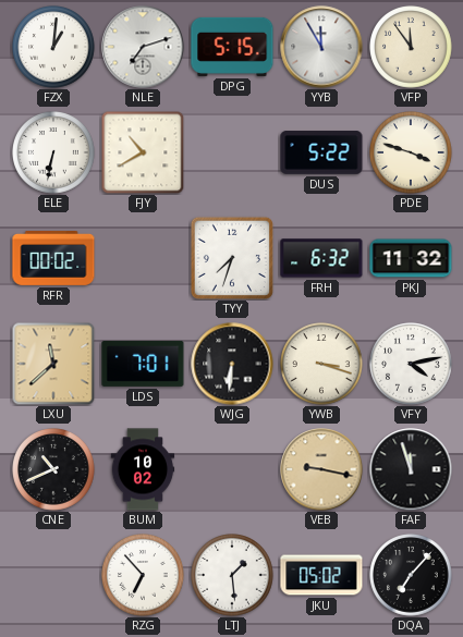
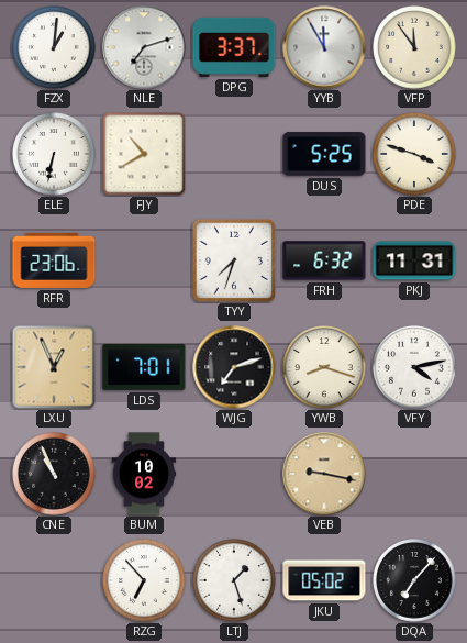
DPG: 5:15 -> 3:37 (234, 47)
DUS: 5:22 -> 5:25 (324, 154)
RFR: 00:02 -> 23:06 (54, 260)
PKJ: 11:32 -> 11:31 (414, 260)
LXU: 11:38 -> 12:56 (54, 367)
WJG: 6:31 -> 7:12 (234, 367)
YWB: 3:18 -> 8:18 (324, 367)
CNE: 10:41 -> 10:56 (54, 474)
FAF: 11:57 -> none (411, 469)
LTJ: 1:29 -> 1:27 (234, 580)
